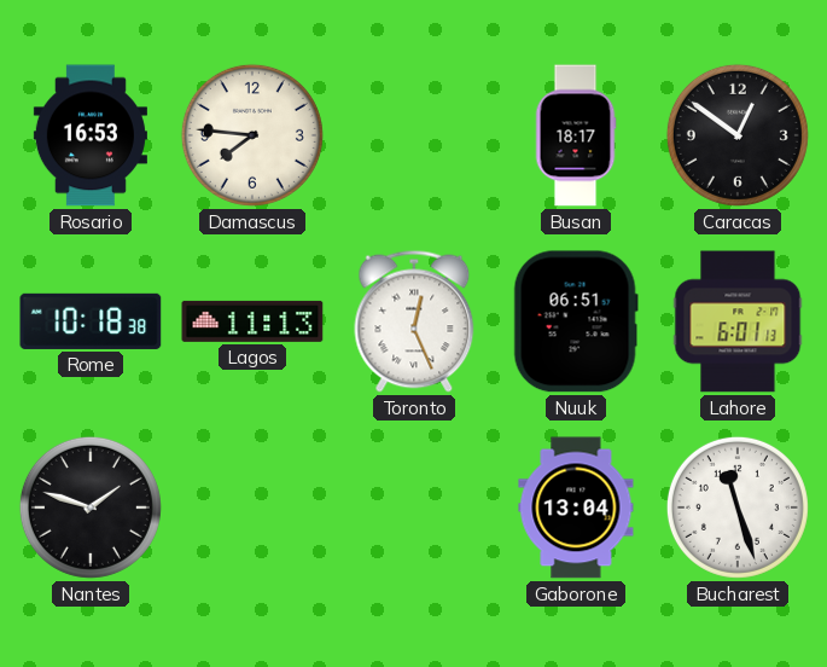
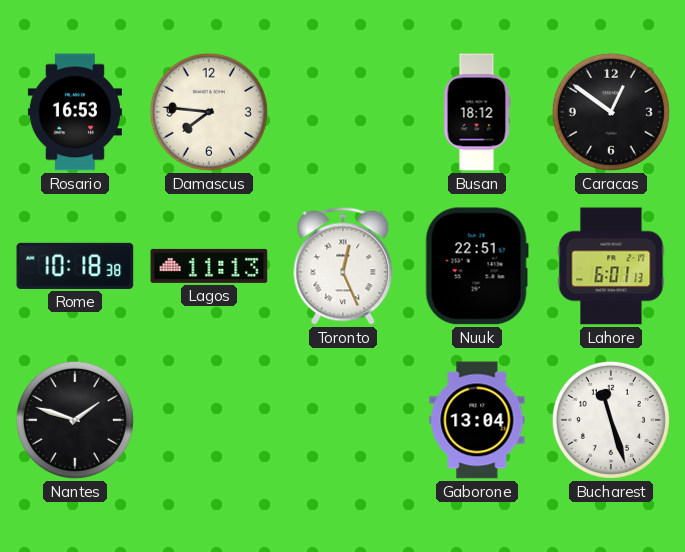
Busan: 18:17 -> 18:12 (477, 112)
Nuuk: 06:51 -> 22:51 (477, 266)
